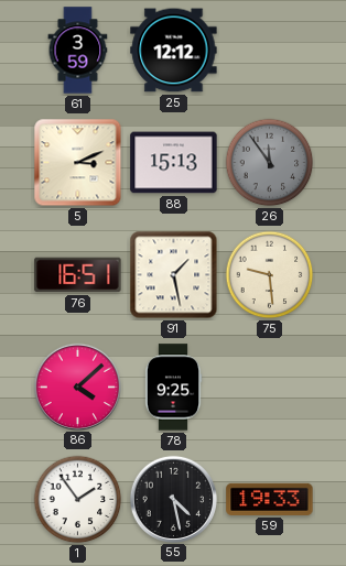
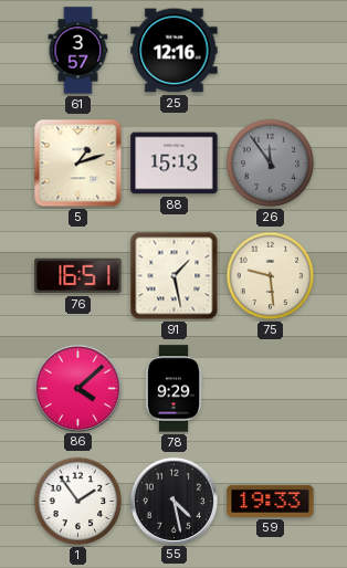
61: 3:59 -> 3:57 (78, 51)
25: 12:12 -> 12:16 (175, 51)
5: 3:11 -> 1:12 (78, 164)
78: 9:25 -> 9:29 (173, 389)
